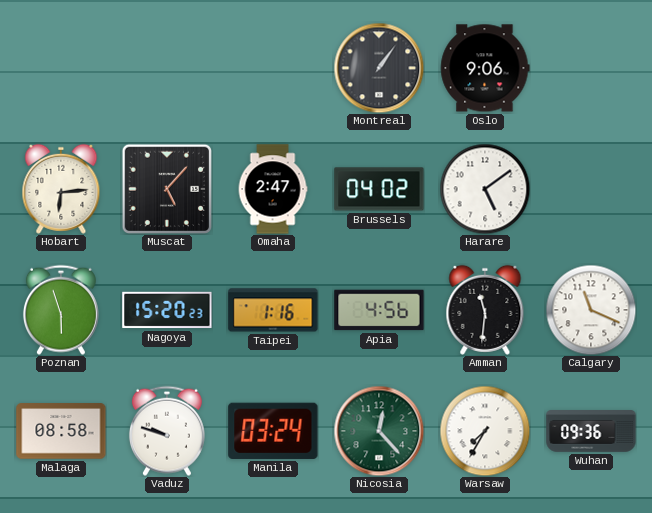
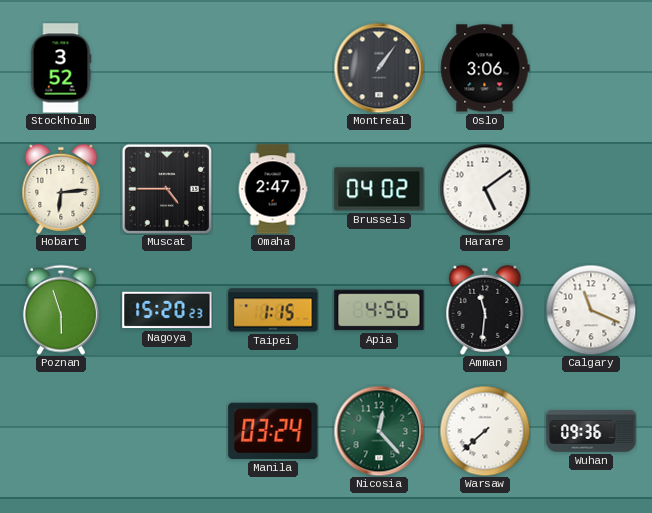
Stockholm: none -> 3:52 (61, 68)
Oslo: 9:06 -> 3:06 (485, 68)
Muscat: 5:07 -> 4:45 (166, 188)
Taipei: 1:16 -> 1:15 (273, 310)
Malaga: 08:58 -> none (61, 431)
Vaduz: 9:48 -> none (167, 431)
Warsaw: 7:35 -> 7:38 (485, 431)
